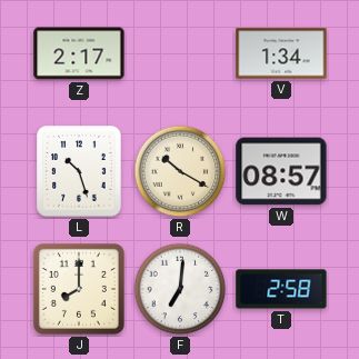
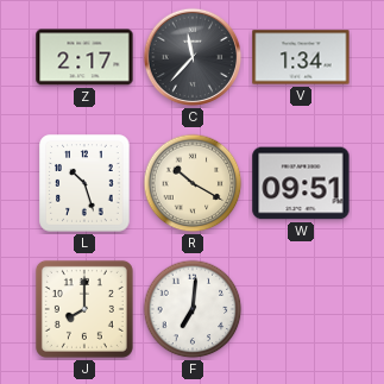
C: none -> 11:37 (193, 57)
W: 08:57 -> 09:51 (301, 183)
T: 2:58 -> none (281, 289)
